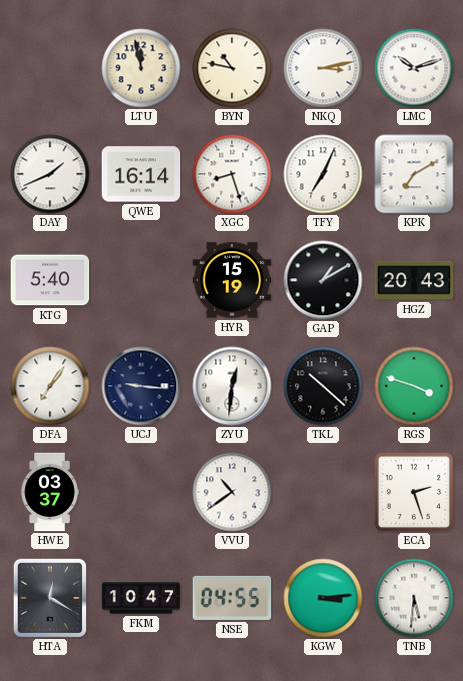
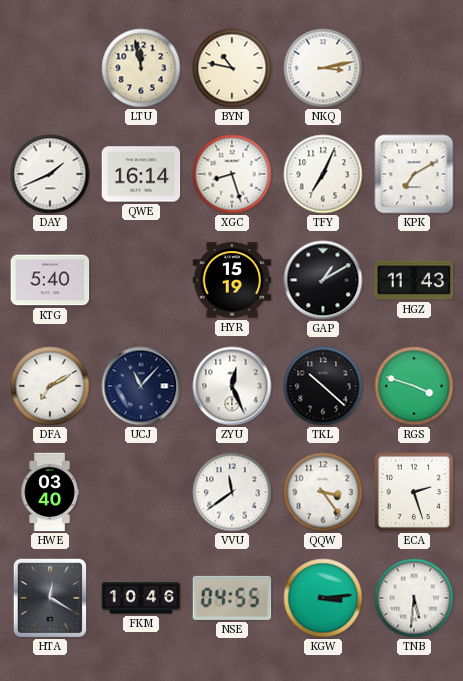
LMC: 10:12 -> none (414, 68)
HGZ: 20:43 -> 11:43 (414, 280)
DFA: 7:06 -> 7:10 (50, 386)
UCJ: 9:16 -> 11:07 (141, 386)
ZYU: 12:31 -> 12:26 (232, 386)
HWE: 03:37 -> 03:40 (50, 492)
VVU: 10:39 -> 11:39 (232, 492)
QQW: none -> 3:24 (323, 492)
FKM: 10:47 -> 10:46 (141, 598)
